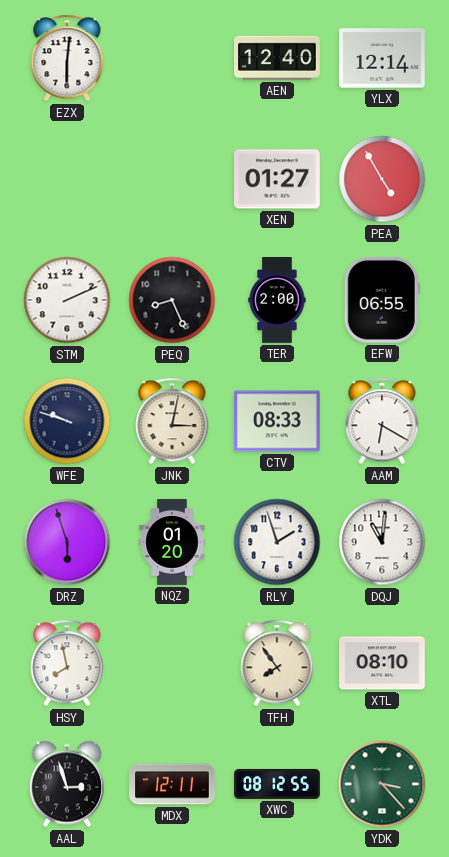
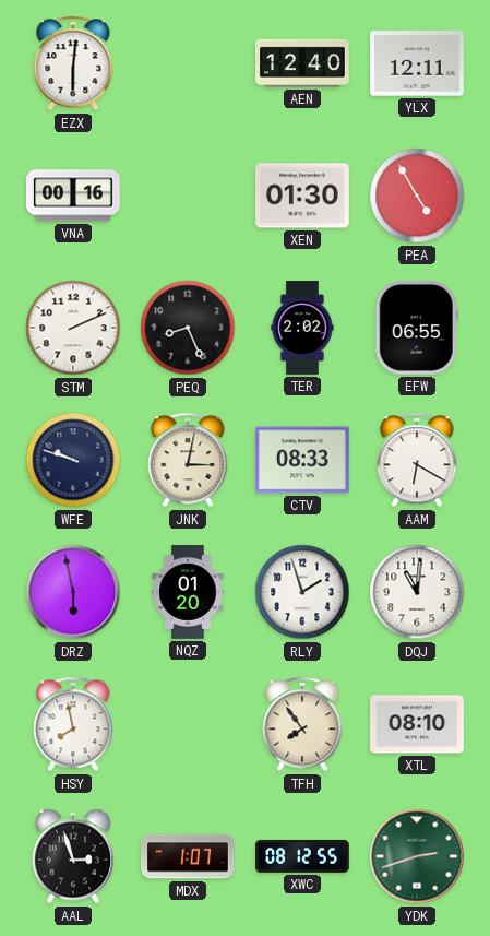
YLX: 12:14 -> 12:11 (418, 63)
VNA: none -> 00:16 (74, 196)
XEN: 01:27 -> 01:30 (303, 196)
TER: 2:00 -> 2:02 (302, 328)
DRZ: 5:57 -> 5:58 (73, 592)
MDX: 12:11 -> 1:07 (189, 856)
YDK: 3:23 -> 2:42 (417, 856)
